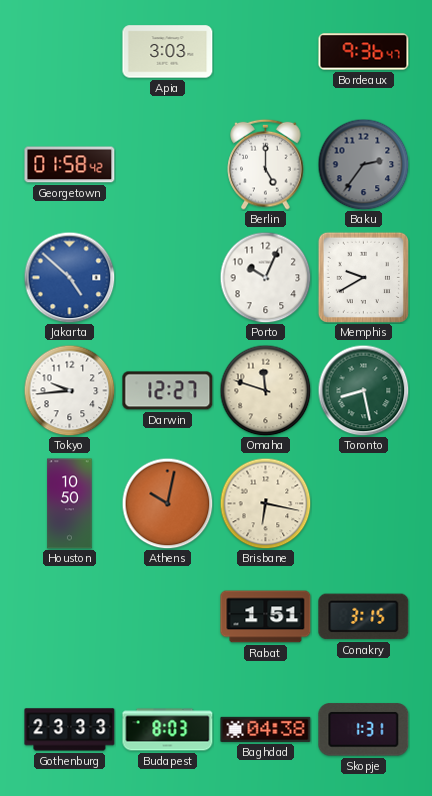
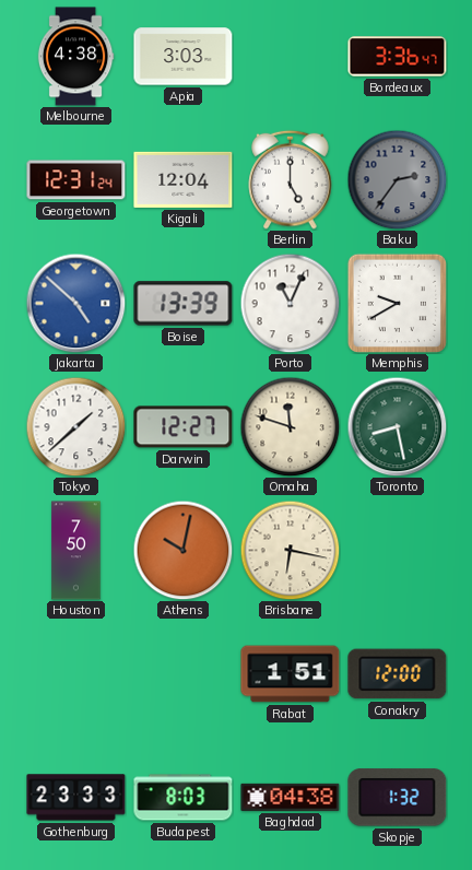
Melbourne: none -> 4:38 (75, 57)
Bordeaux: 9:36 -> 3:36 (398, 57)
Georgetown: 01:58 -> 12:31 (76, 180)
Kigali: none -> 12:04 (184, 179)
Boise: none -> 13:39 (184, 304)
Porto: 10:04 -> 11:04 (290, 303)
Tokyo: 9:44 -> 1:38 (75, 426)
Houston: 10:50 -> 7:50 (76, 551)
Conakry: 3:15 -> 12:00 (398, 674)
Skopje: 1:31 -> 1:32 (398, 798)
